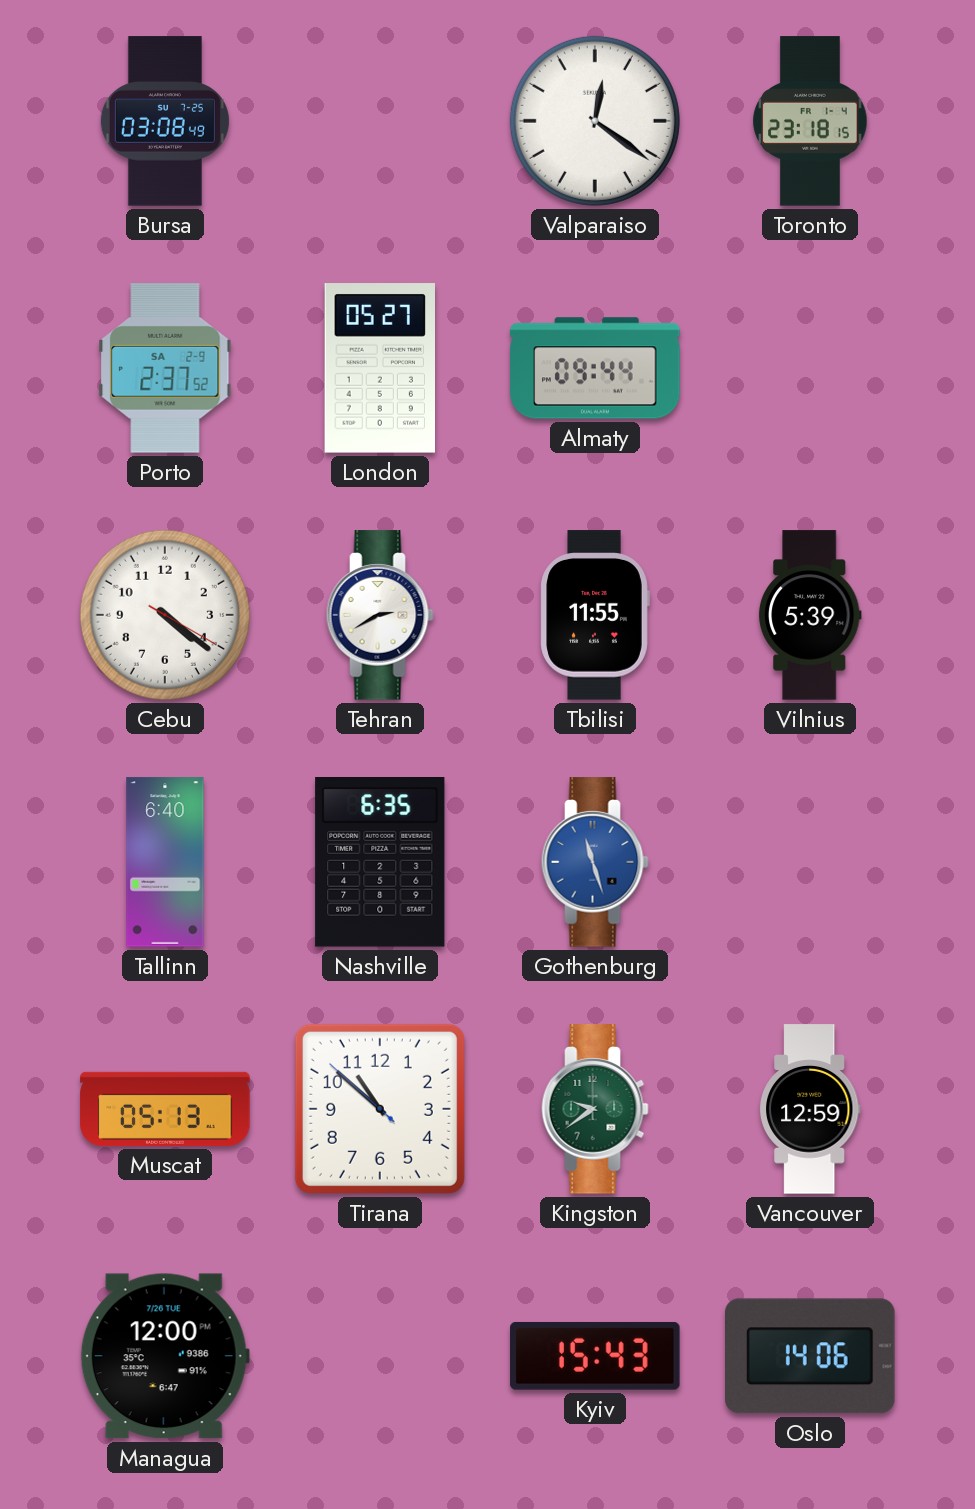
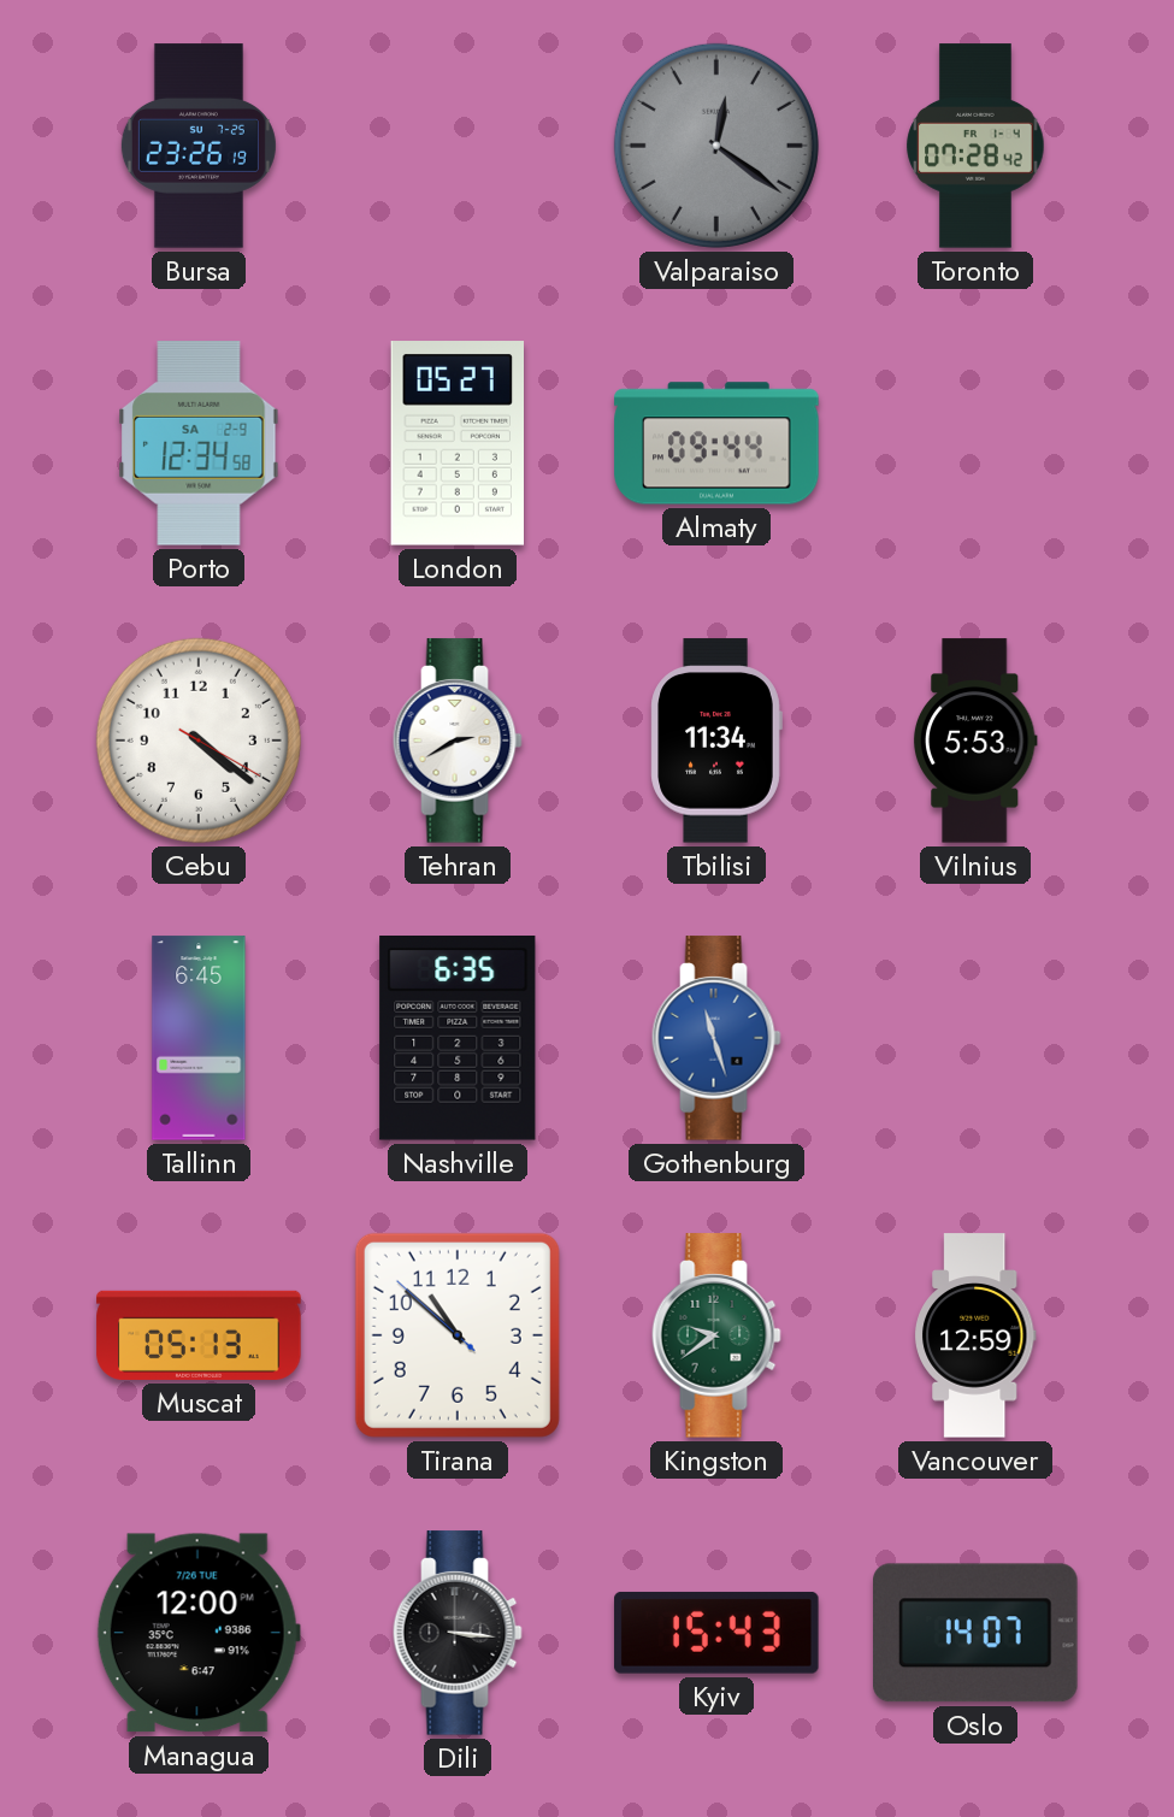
Bursa: 03:08 -> 23:26 (199, 146)
Valparaiso dial: white -> grey (716, 146)
Toronto: 23:18 -> 07:28 (975, 146)
Porto: 2:37 -> 12:34 (199, 443)
Tbilisi: 11:55 -> 11:34 (716, 741)
Vilnius: 5:39 -> 5:53 (975, 741)
Tallinn: 6:40 -> 6:45 (199, 1038)
Dili: none -> 3:16 (458, 1633)
Oslo: 14:06 -> 14:07 (975, 1633)
